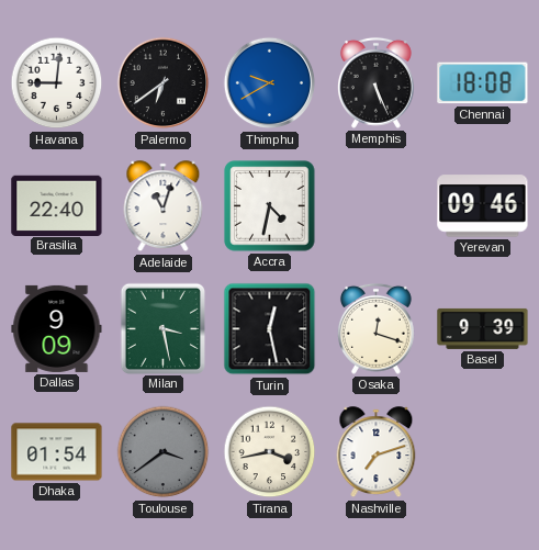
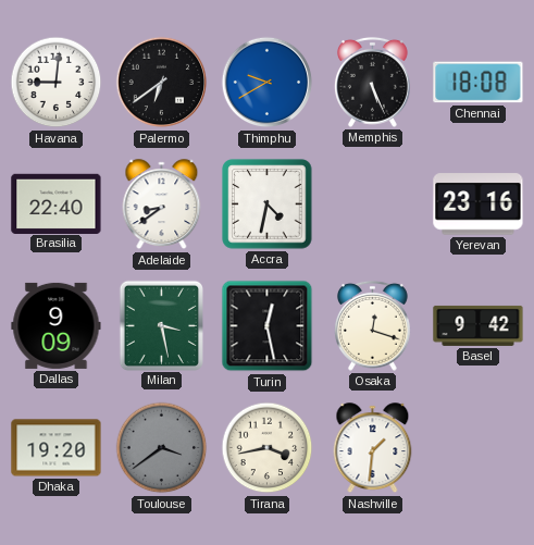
Adelaide: 11:03 -> 8:39 (162, 205)
Yerevan: 09:46 -> 23:16 (479, 205)
Basel: 9:39 -> 9:42 (479, 325)
Dhaka: 01:54 -> 19:20 (57, 448)
Nashville: 7:12 -> 1:31 (373, 448)
